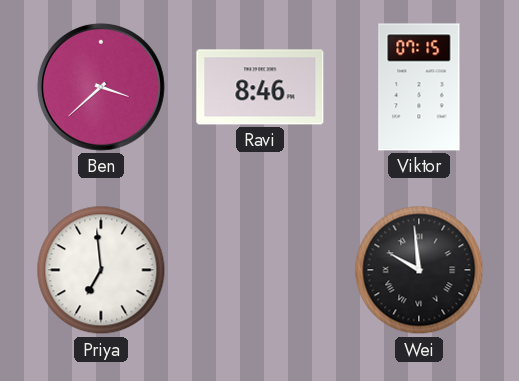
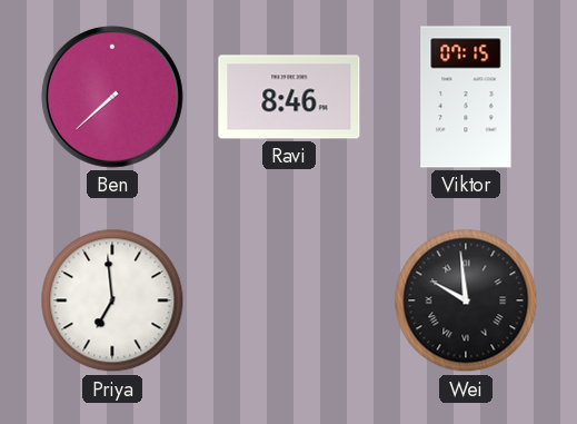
Ben: 3:38 -> 7:38 (112, 97)
